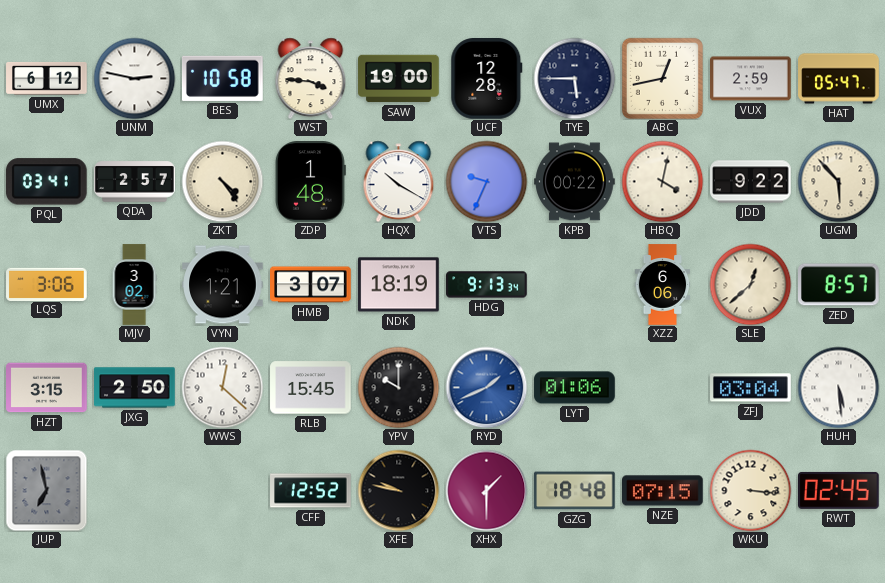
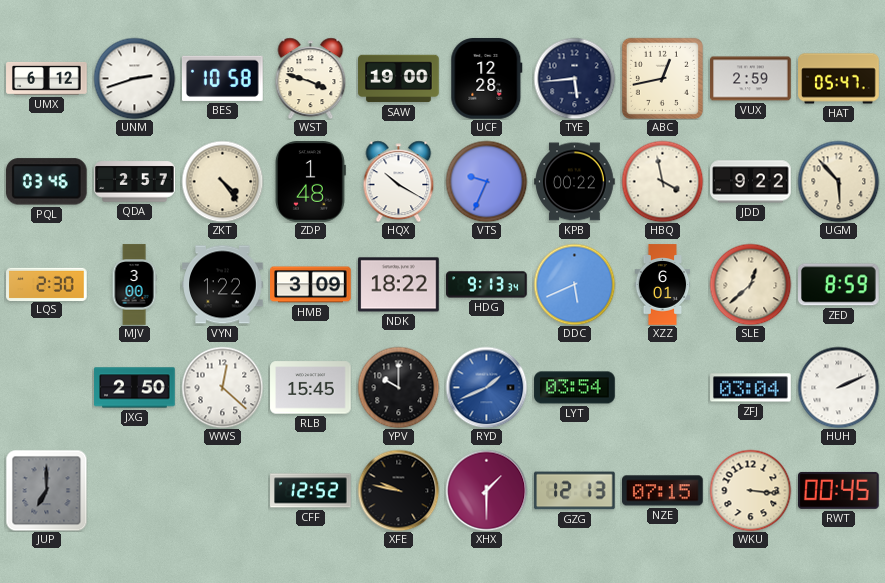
UNM: 2:47 -> 2:42 (134, 78)
WST: 3:46 -> 3:48 (311, 78)
TYE: 5:45 -> 5:44 (574, 78)
PQL: 03:41 -> 03:46 (46, 182)
HBQ: 4:02 -> 3:58 (662, 181)
LQS: 3:06 -> 2:30 (47, 284)
MJV: 3:02 -> 3:00 (134, 285)
VYN: 1:21 -> 1:22 (223, 285)
HMB: 3:07 -> 3:09 (311, 285)
NDK: 18:19 -> 18:22 (399, 285)
DDC: none -> 5:41 (574, 284)
XZZ: 6:06 -> 6:01 (663, 285)
ZED: 8:57 -> 8:59 (839, 285)
HZT: 3:15 -> none (47, 388)
LYT: 01:06 -> 03:54 (575, 388)
HUH: 5:29 -> 2:11 (838, 387)
JUP: 6:58 -> 7:00 (46, 490)
GZG: 18:48 -> 12:13 (575, 491)
RWT: 02:45 -> 00:45 (839, 490)
